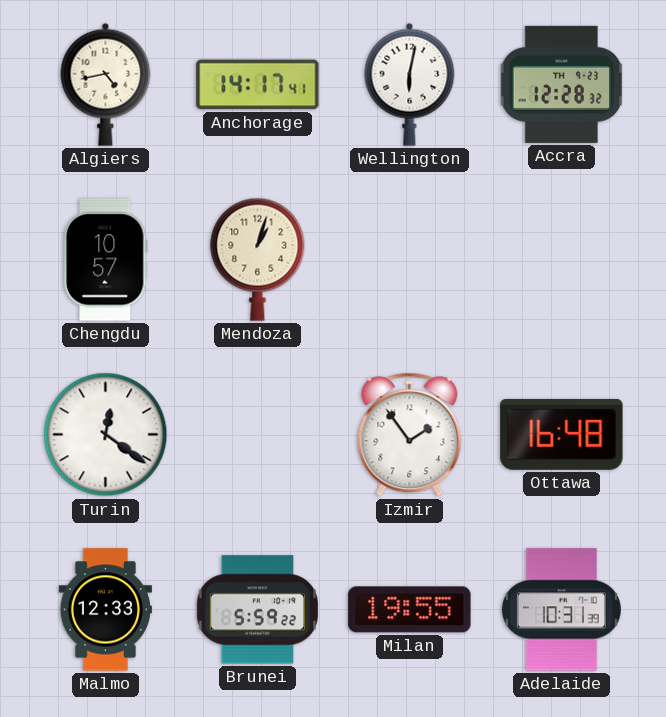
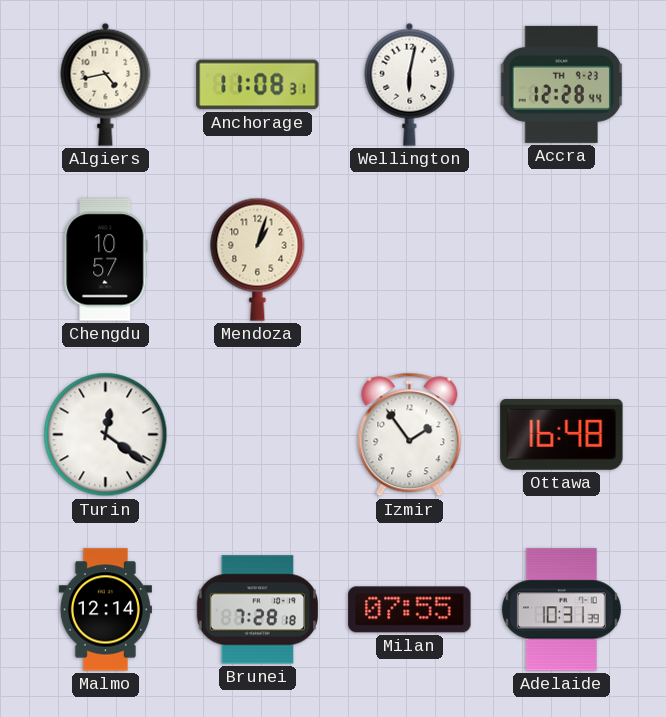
Anchorage: 14:17 -> 11:08 (258, 85)
Accra: 12:28:32 -> 12:28:44 (562, 84)
Malmo: 12:33 -> 12:14 (105, 610)
Brunei: 5:59 -> 7:28 (257, 610)
Milan: 19:55 -> 07:55 (410, 610)
